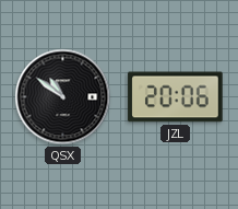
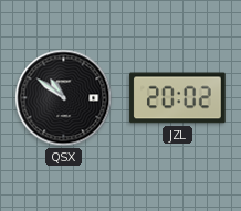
JZL: 20:06 -> 20:02 (178, 98)
